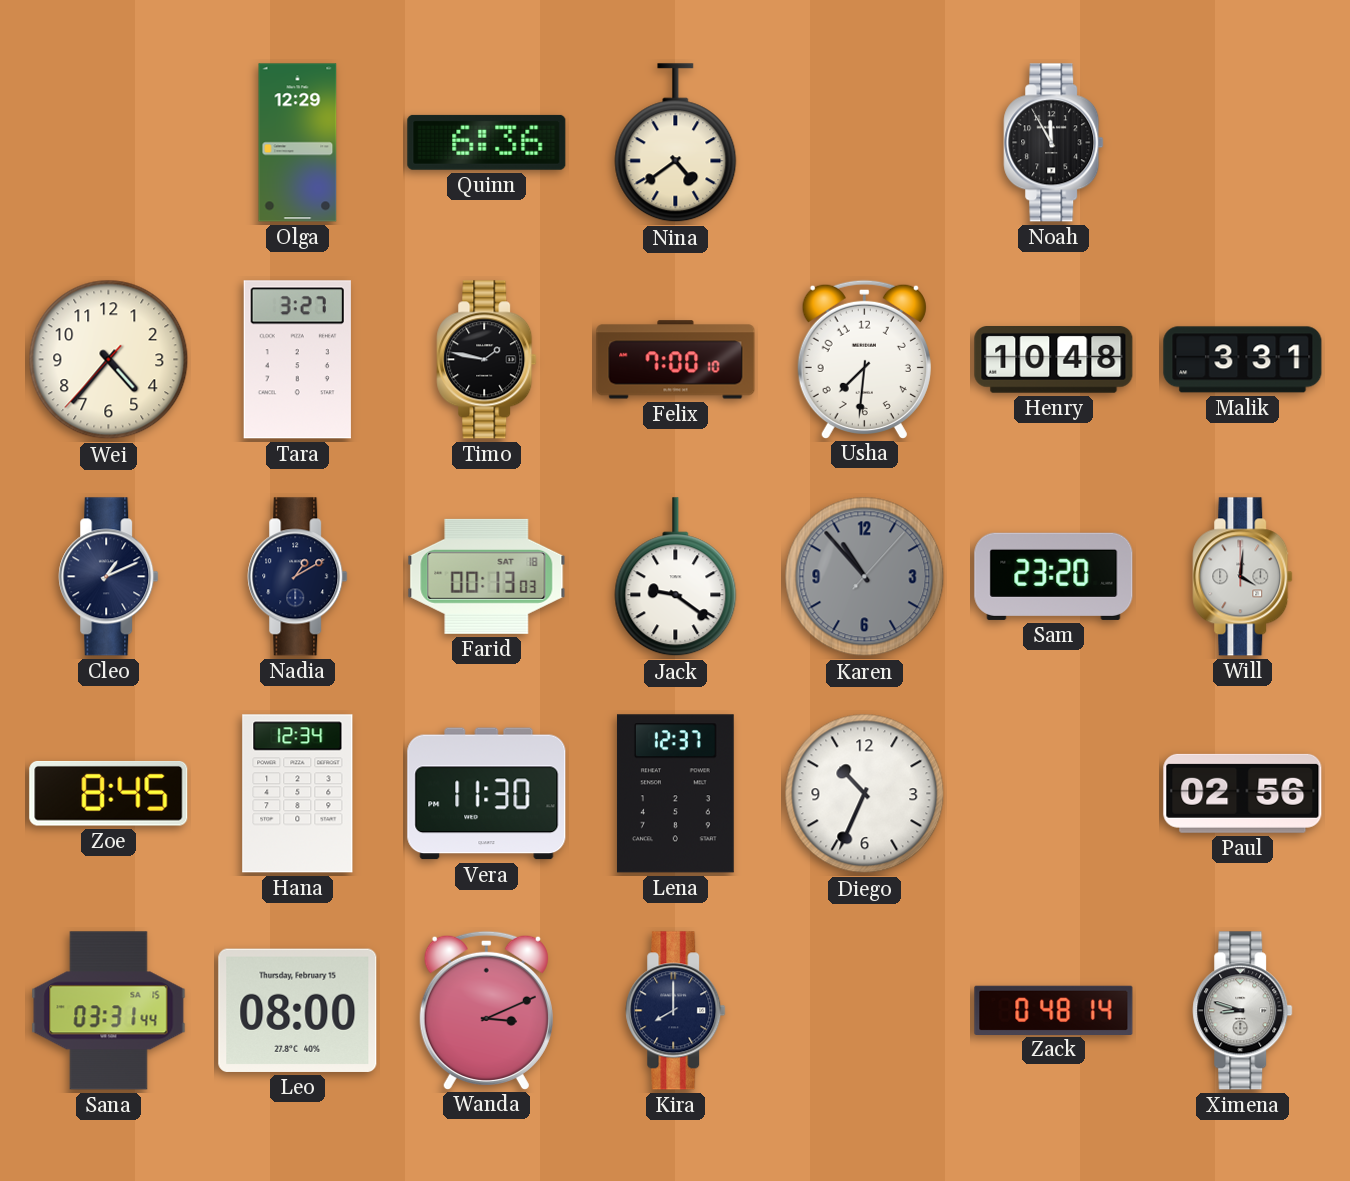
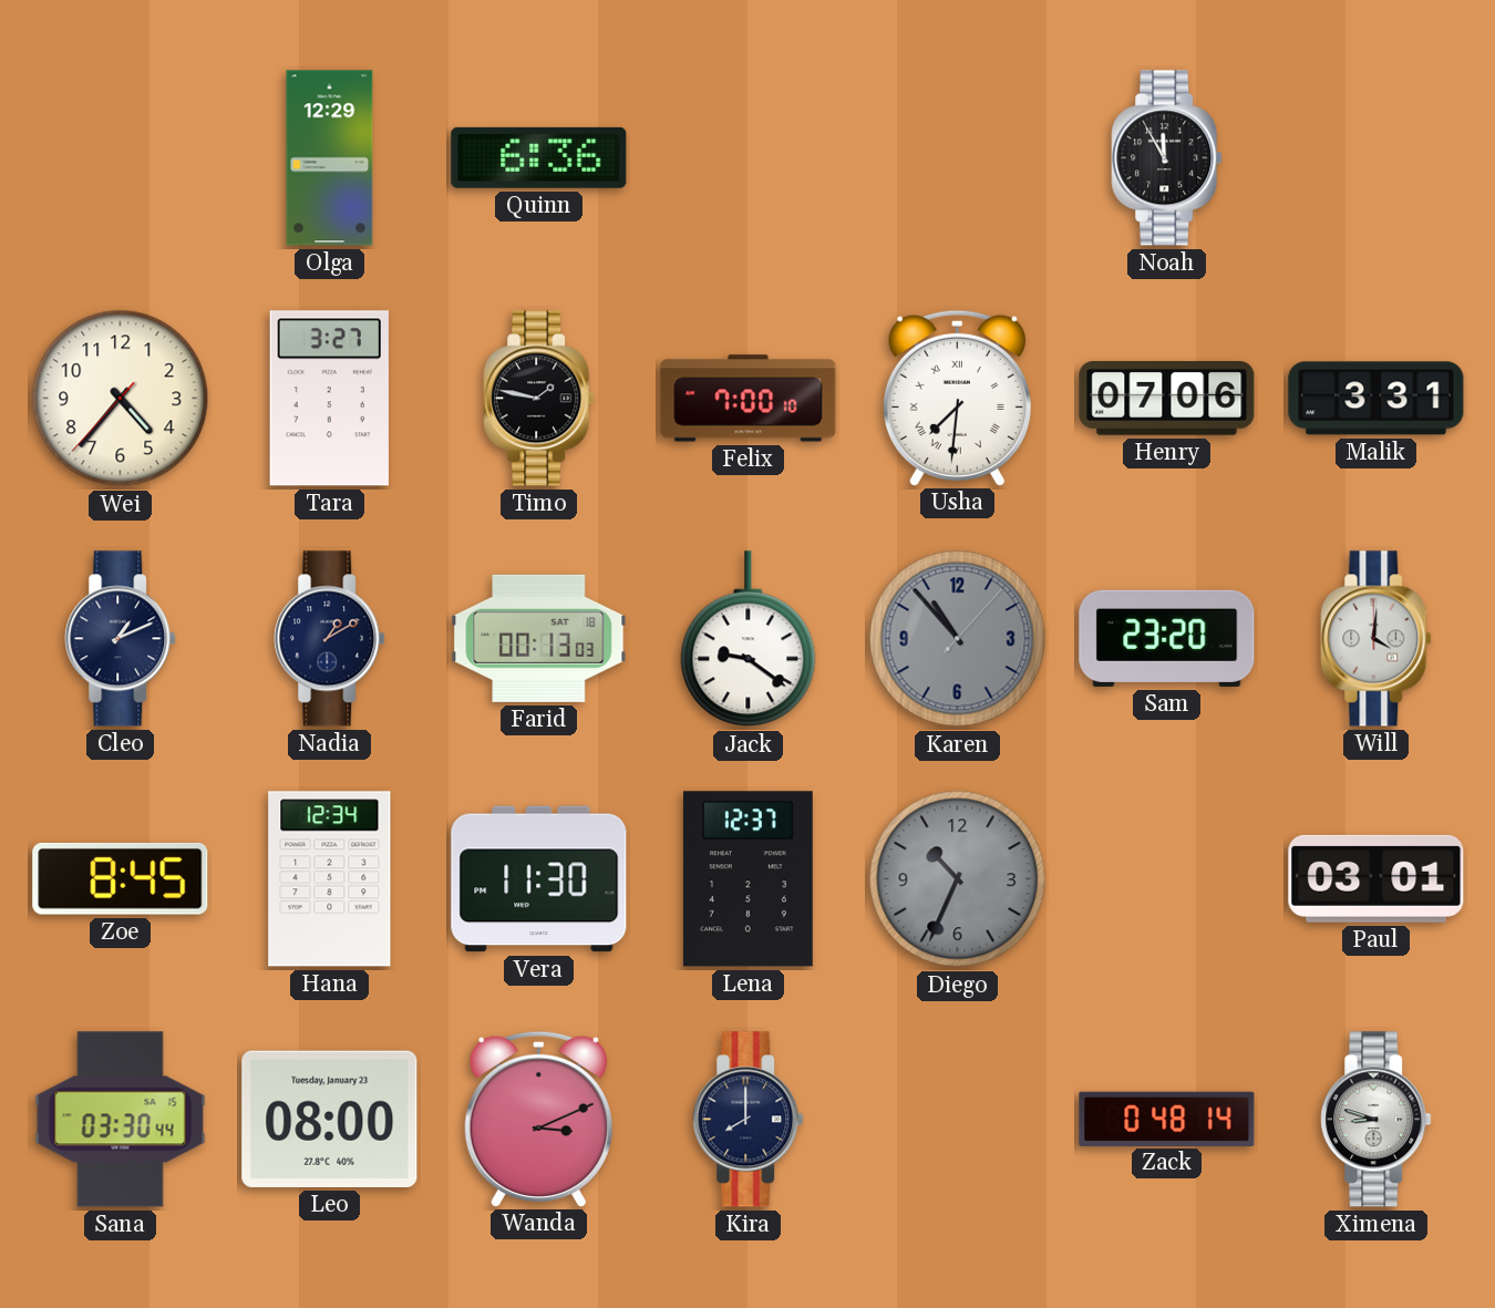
Nina: 4:39 -> none (676, 143)
Usha numerals: Arabic -> Roman (957, 398)
Henry: 10:48 -> 07:06 (1167, 399)
Diego dial: white -> grey (958, 879)
Paul: 02:56 -> 03:01 (1377, 878)
Sana: 03:31 -> 03:30 (121, 1120)
Leo date: Thursday, February 15 -> Tuesday, January 23 (330, 1119)
